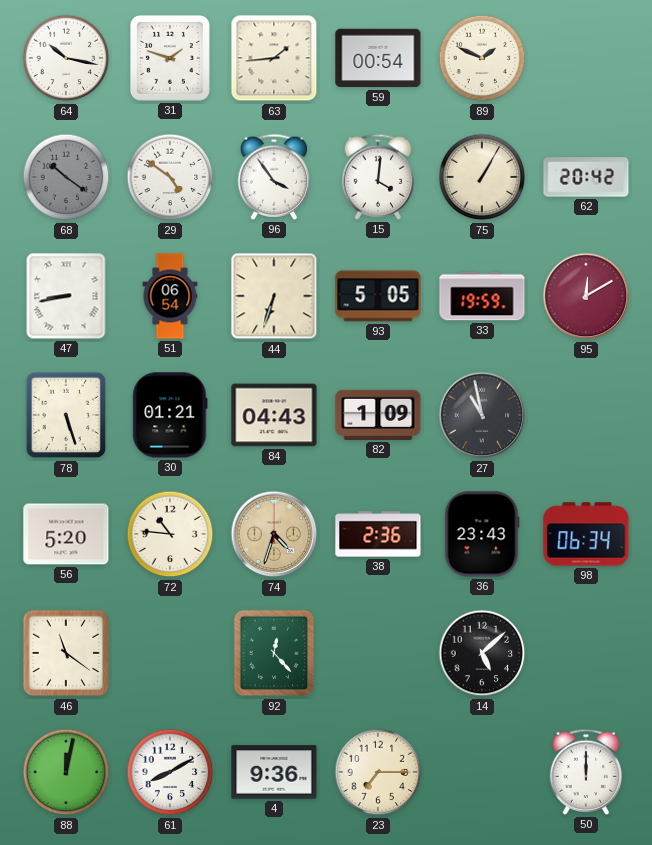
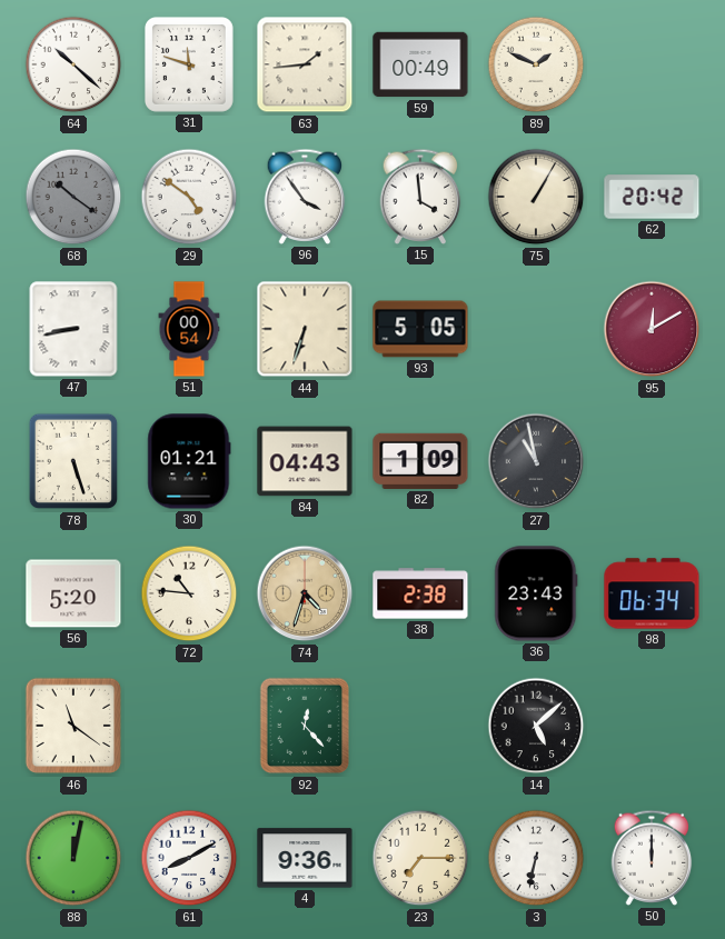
64: 10:17 -> 10:22 (73, 64)
31: 1:48 -> 11:48 (189, 64)
59: 00:54 -> 00:49 (420, 64)
15: 4:01 -> 3:59 (420, 197)
51: 06:54 -> 00:54 (189, 329)
33: 19:59 -> none (482, 296)
38: 2:36 -> 2:38 (420, 593)
3: none -> 6:32 (536, 858)
